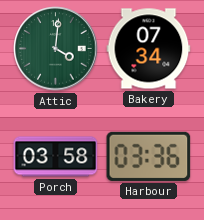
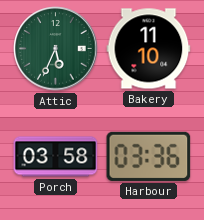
Attic: 4:01 -> 5:34 (56, 49)
Bakery: 07:34 -> 11:10 (149, 49)
